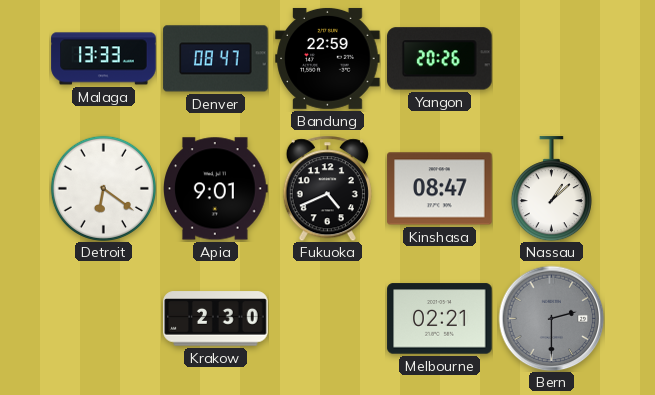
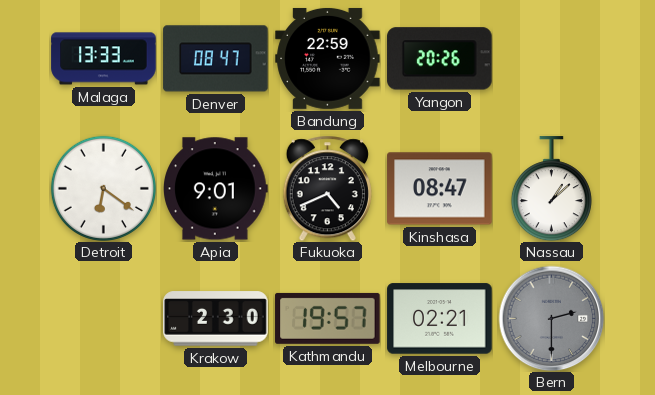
Kathmandu: none -> 19:57 (328, 318)
